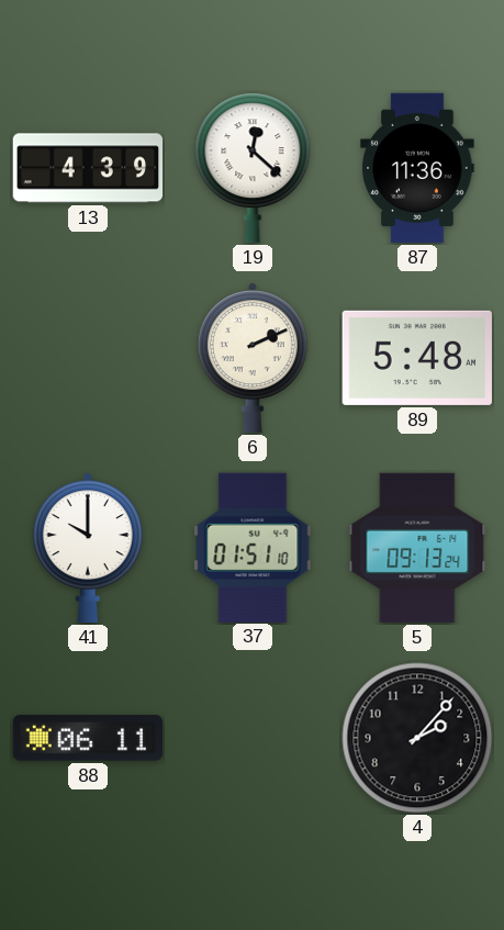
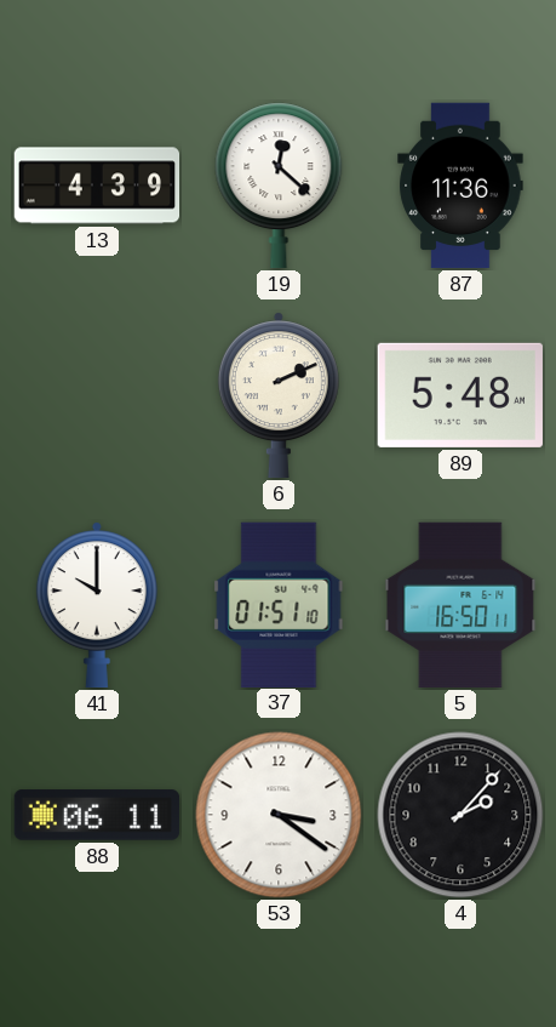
5: 09:13 -> 16:50 (460, 605)
53: none -> 3:21 (279, 815)
